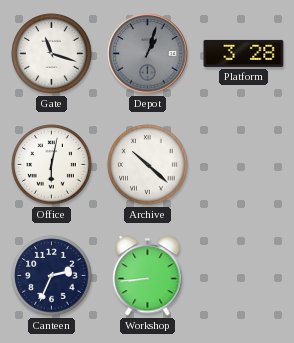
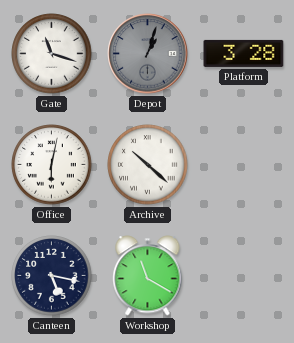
Canteen: 2:34 -> 5:17 (52, 276)
Workshop: 8:44 -> 11:20 (148, 276)
